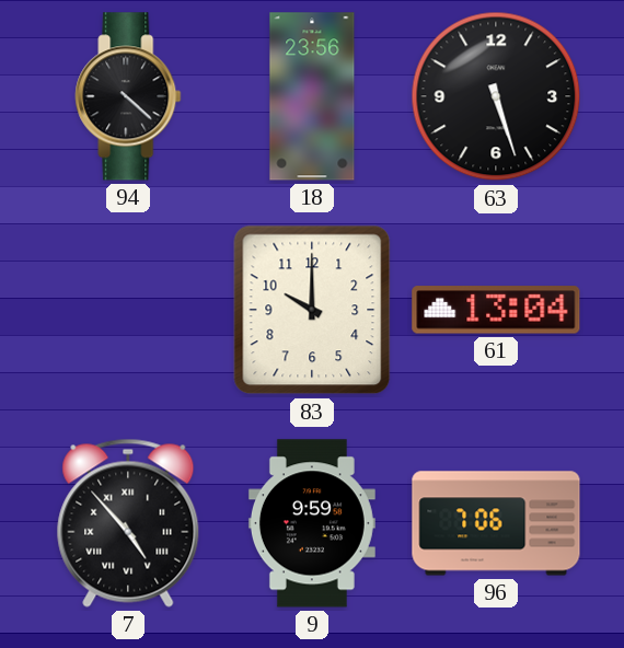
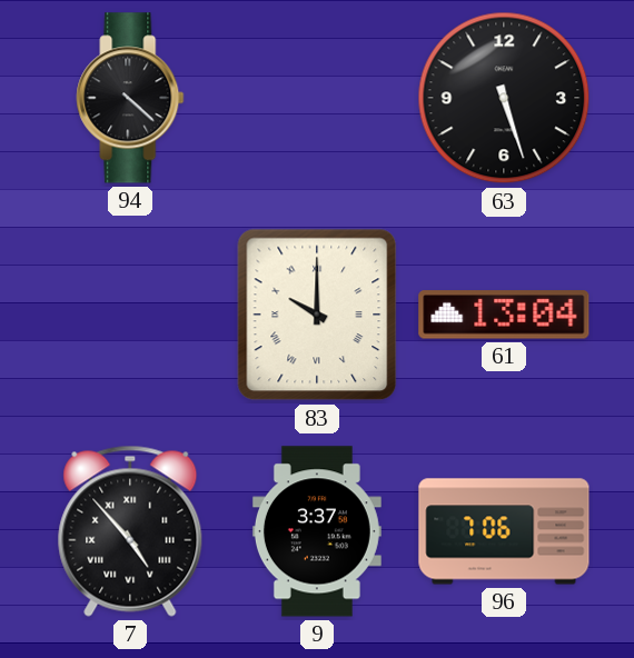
18: 23:56 -> none (312, 96)
83 numerals: Arabic -> Roman (317, 315)
9: 9:59 -> 3:37 (317, 531)
